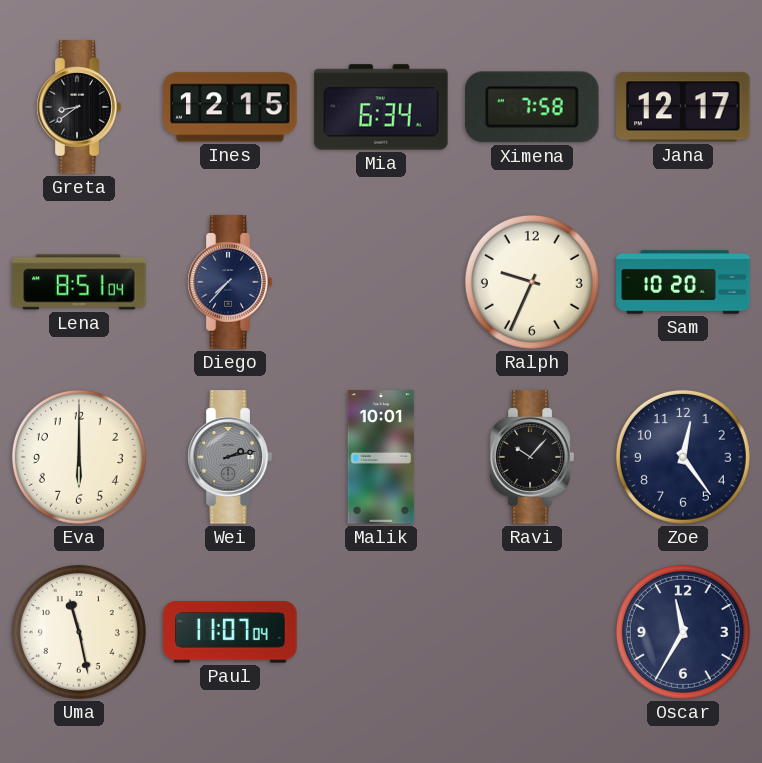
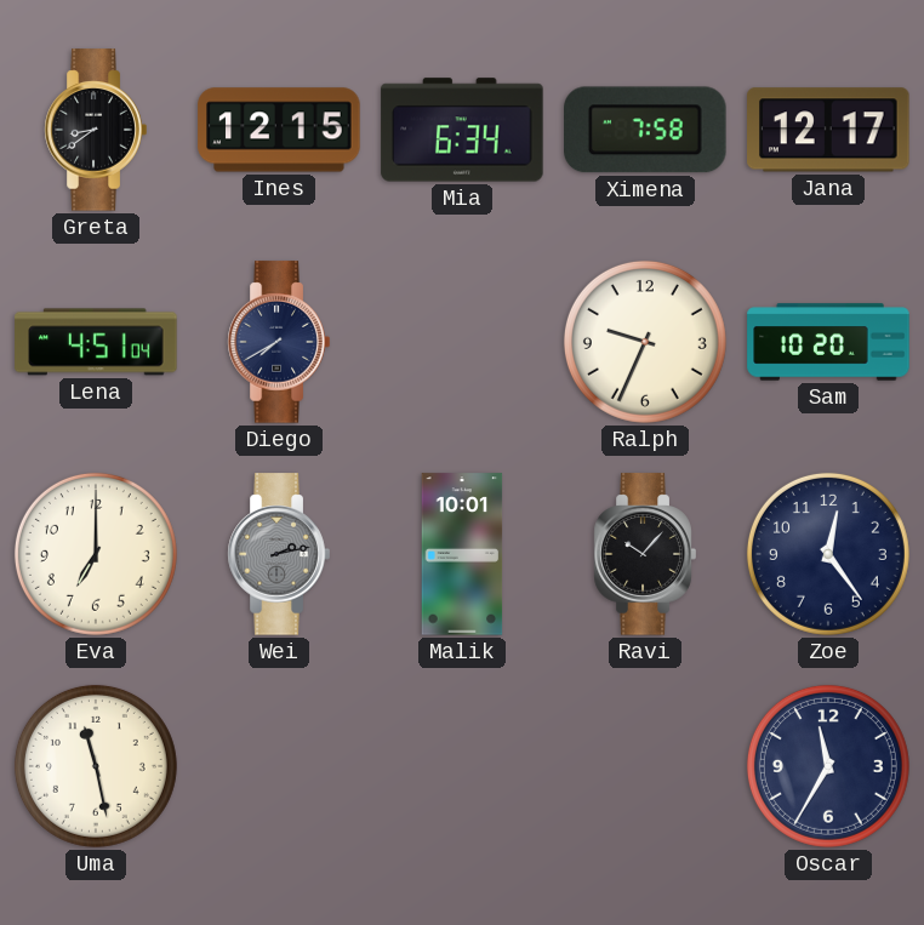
Lena: 8:51 -> 4:51 (96, 342)
Diego: 7:37 -> 7:40 (279, 342)
Eva: 6:00 -> 7:00 (96, 554)
Paul: 11:07 -> none (230, 632)
